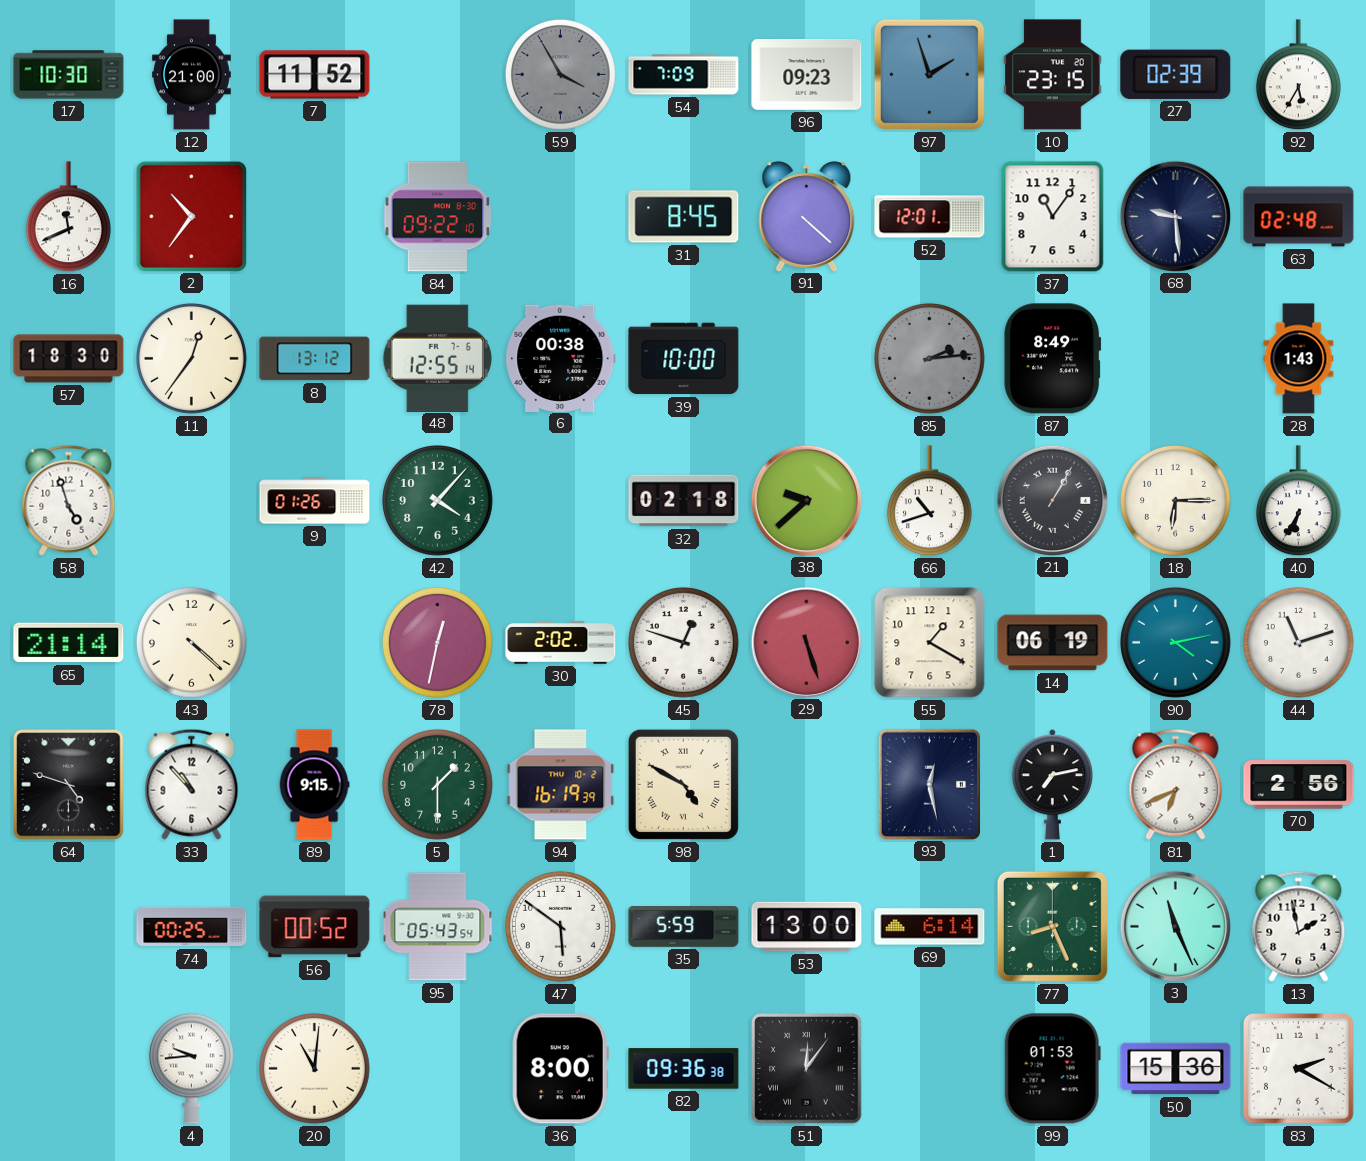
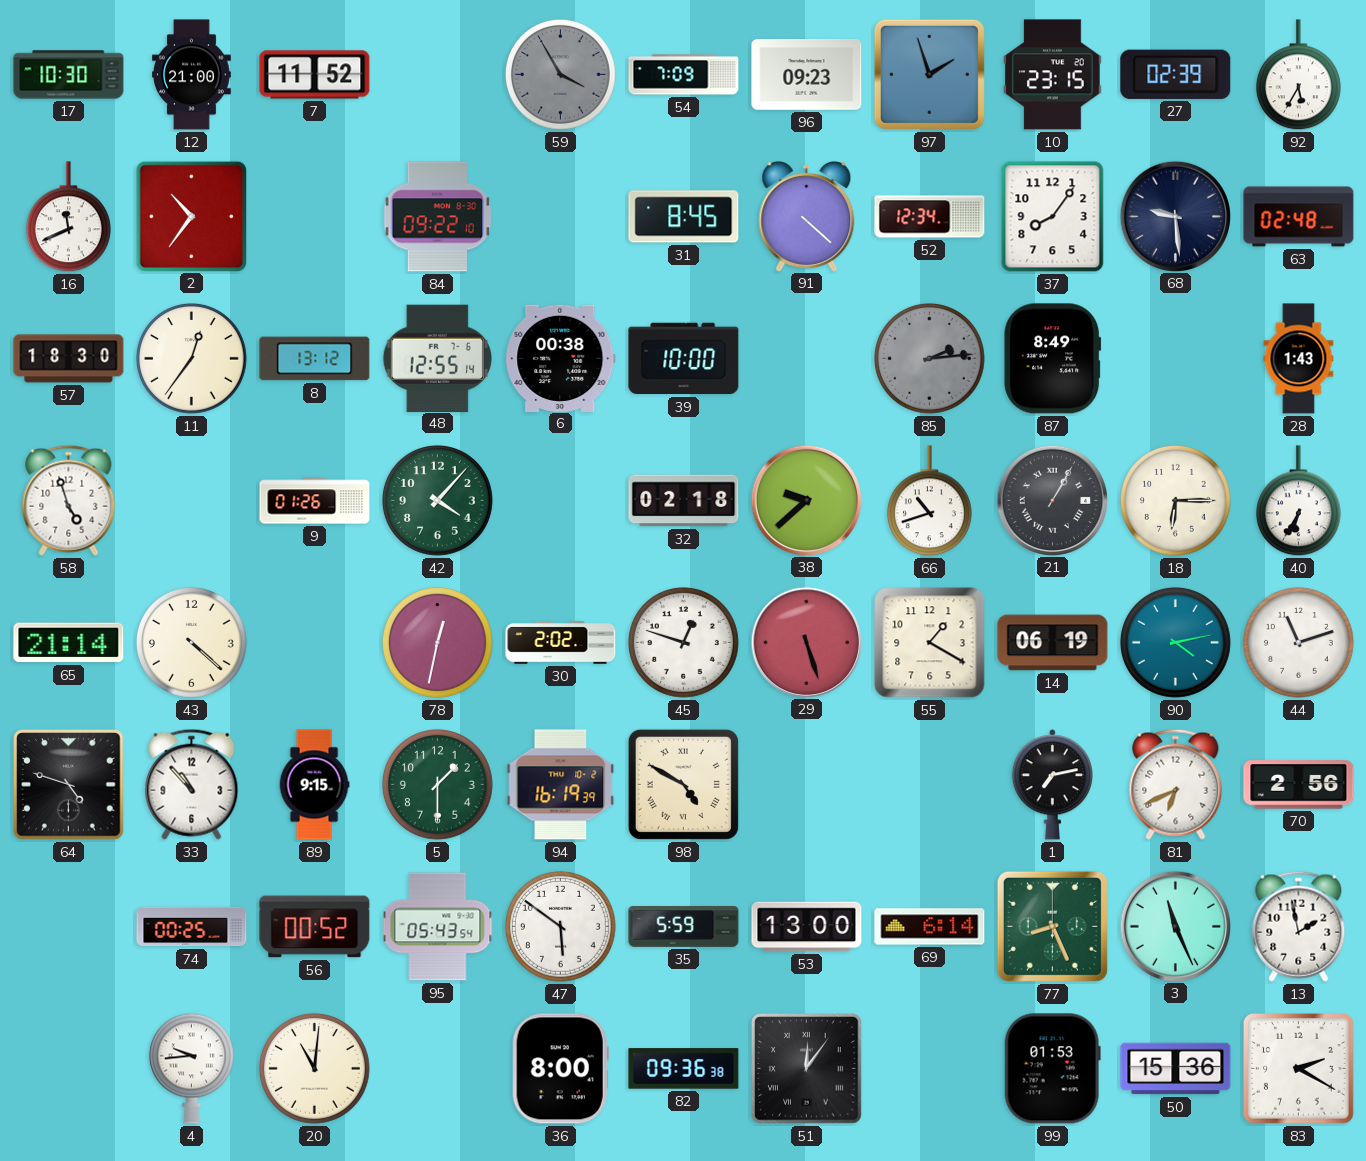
52: 12:01 -> 12:34 (930, 217)
37: 11:06 -> 8:06 (1053, 217)
93: 12:28 -> none (929, 784)
